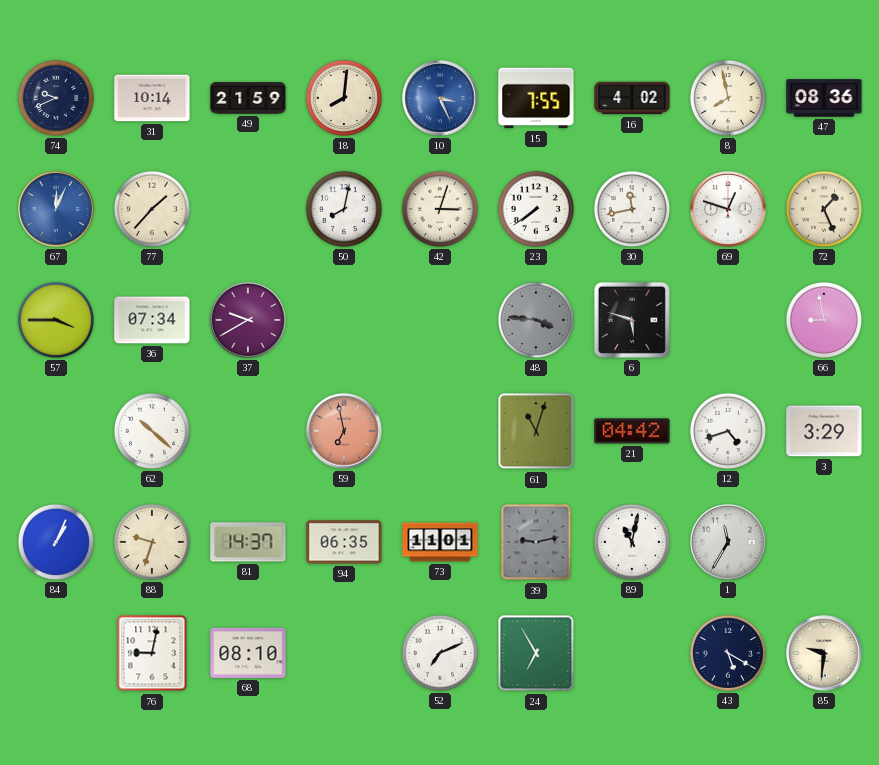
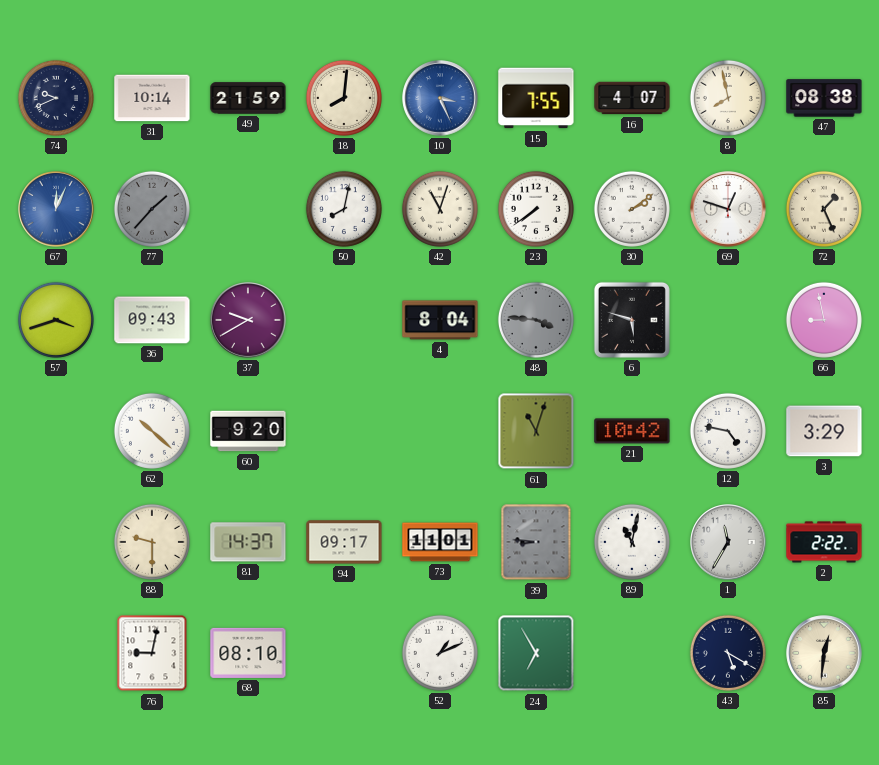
16: 4:02 -> 4:07 (632, 98)
47: 08:36 -> 08:38 (824, 98)
77 dial: cream -> grey (152, 209)
42: 3:03 -> 11:03 (440, 209)
30: 11:43 -> 2:09 (632, 209)
57: 3:45 -> 3:42 (56, 320)
36: 07:34 -> 09:43 (152, 320)
4: none -> 8:04 (440, 320)
60: none -> 9:20 (248, 431)
59: 6:58 -> none (344, 431)
21: 04:42 -> 10:42 (632, 431)
12: 4:42 -> 4:47 (728, 431)
84: 1:04 -> none (56, 542)
88: 9:33 -> 9:30 (152, 542)
94: 06:35 -> 09:17 (344, 542)
39: 9:13 -> 8:46 (536, 542)
2: none -> 2:22 (824, 542)
52: 7:11 -> 1:11 (440, 653)
85: 9:31 -> 12:31 (824, 653)
